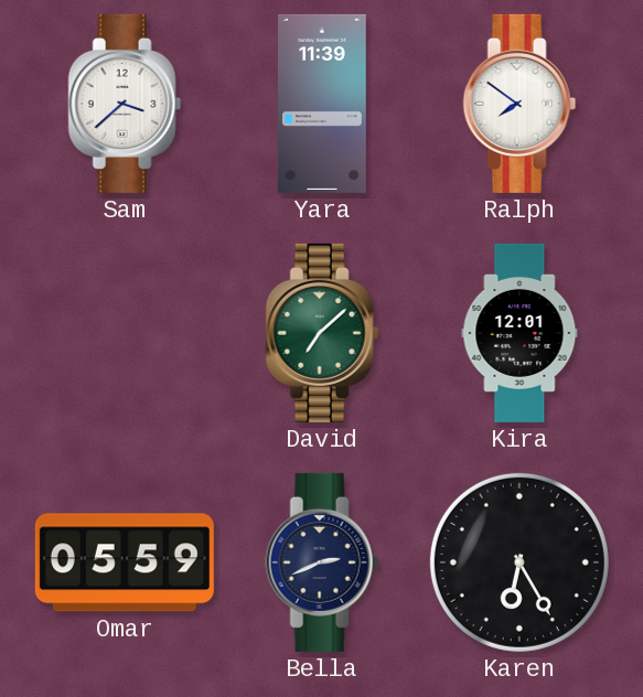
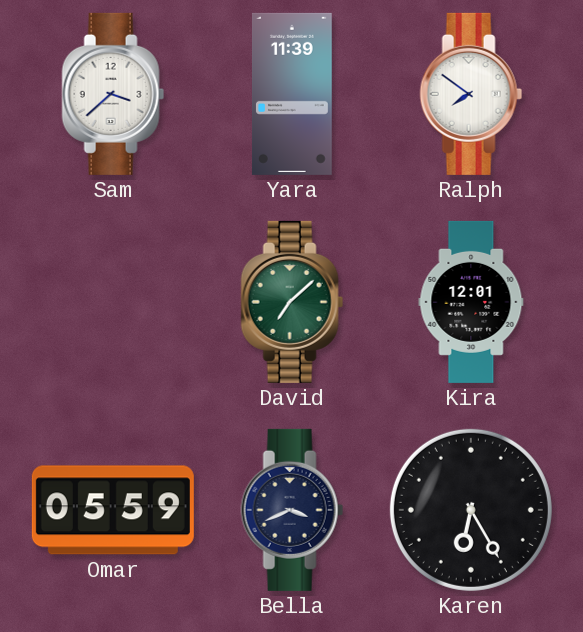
Bella: 2:41 -> 3:41 (292, 510)
